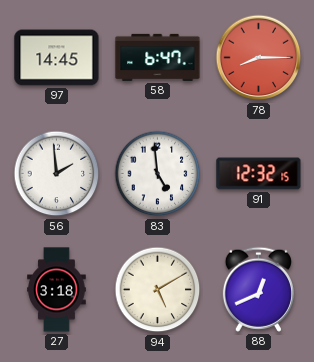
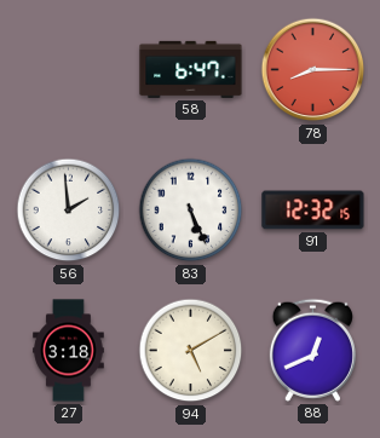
97: 14:45 -> none (57, 58)
83: 4:59 -> 5:26 (191, 211)
